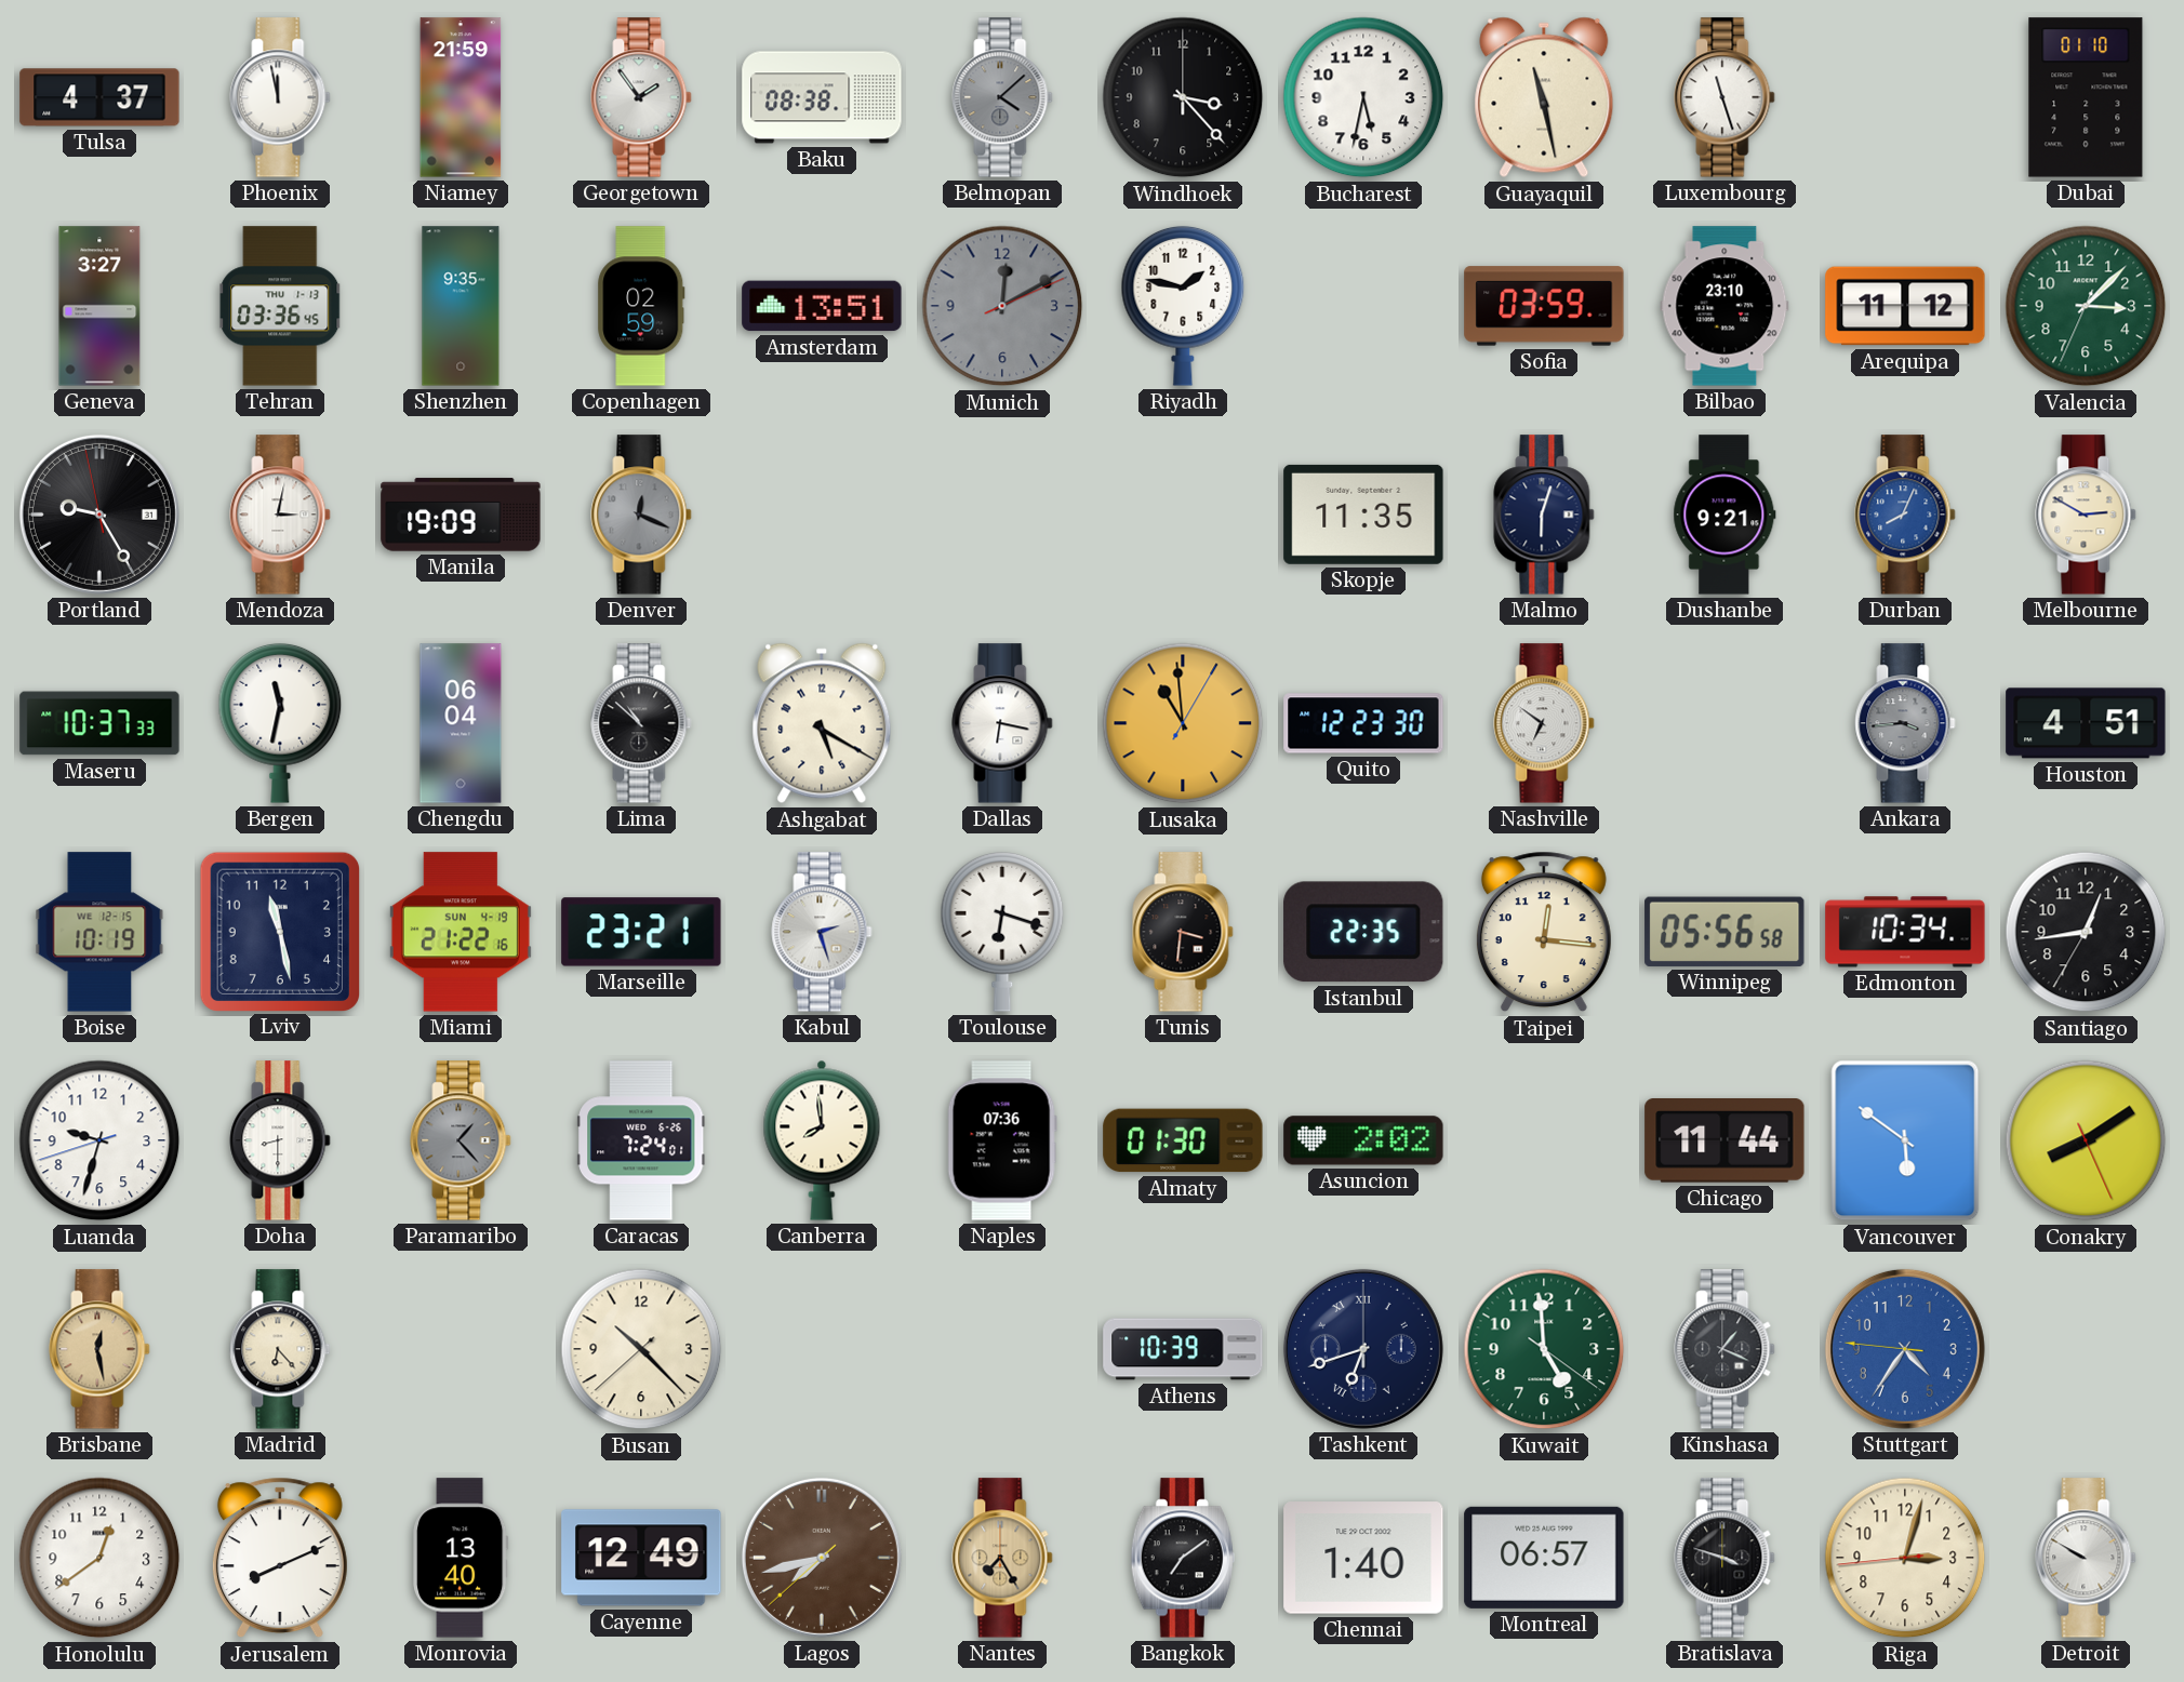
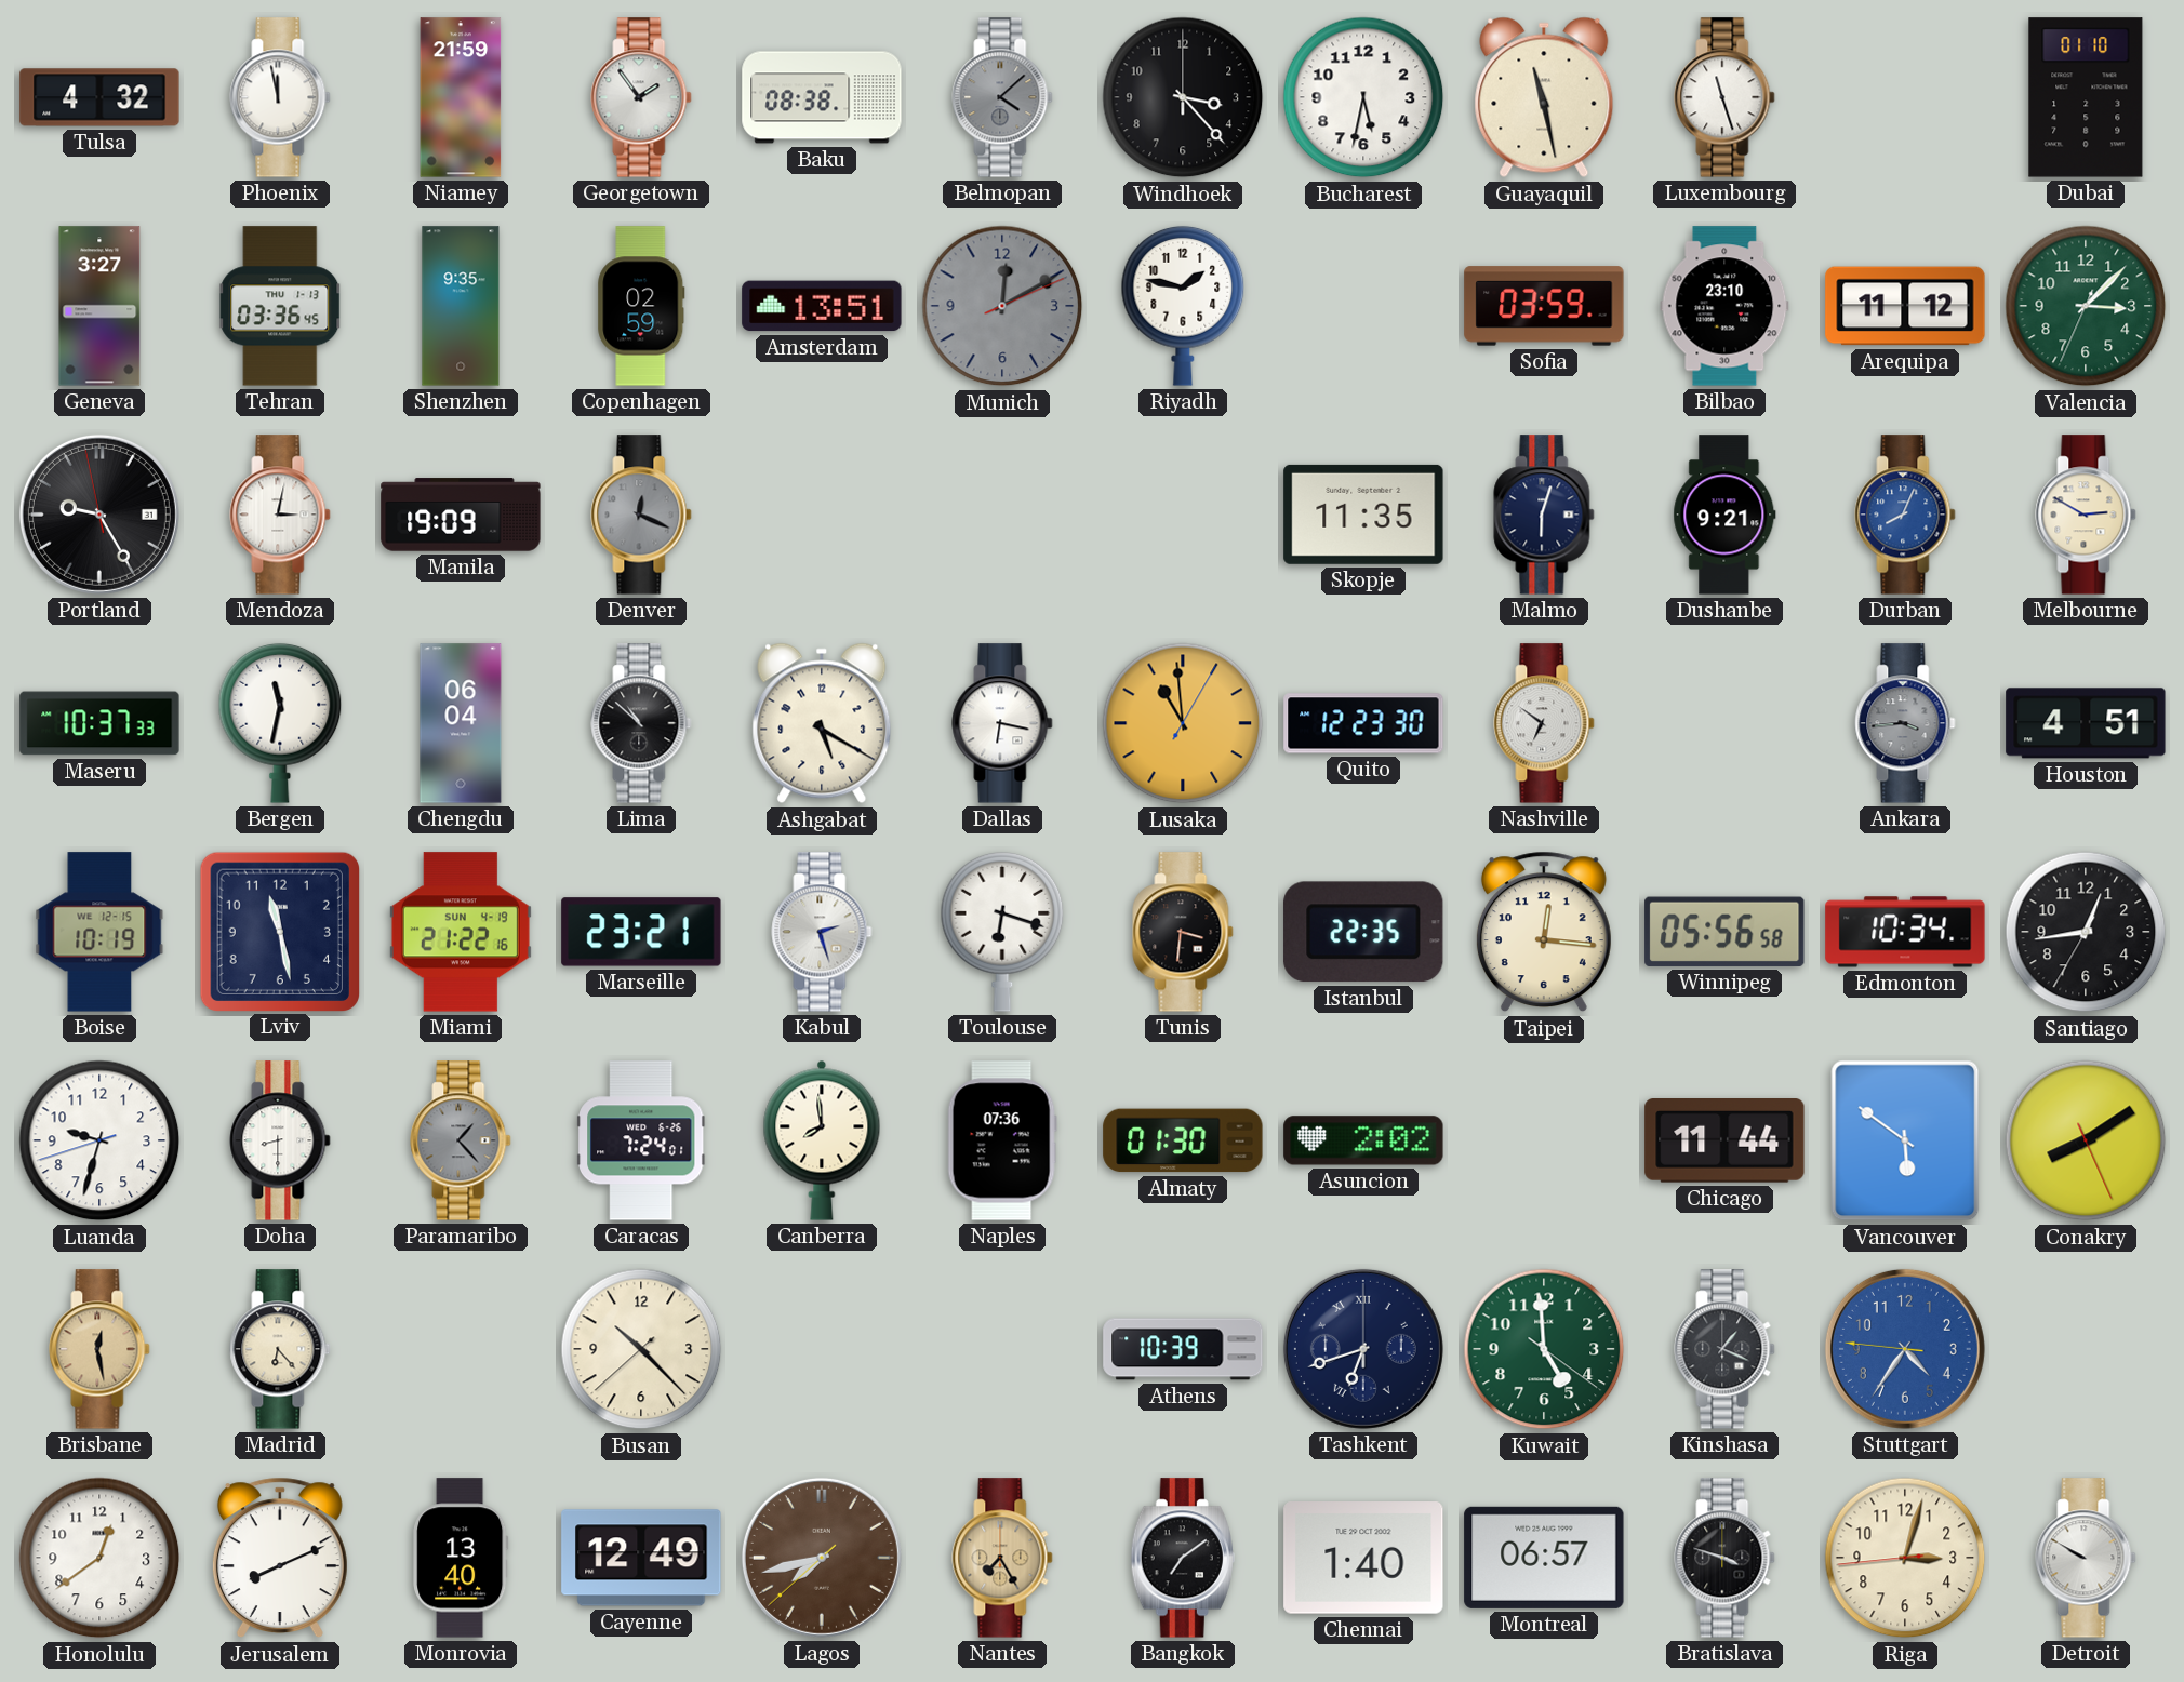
Tulsa: 4:37 -> 4:32 (99, 97)
